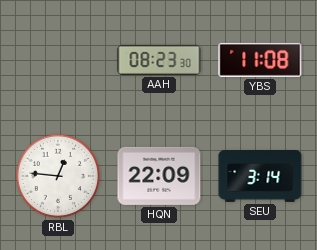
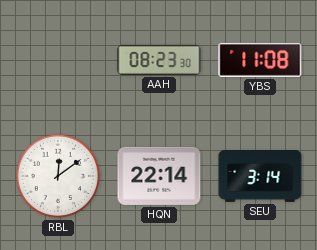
RBL: 12:46 -> 12:09 (58, 176)
HQN: 22:09 -> 22:14 (159, 176)
